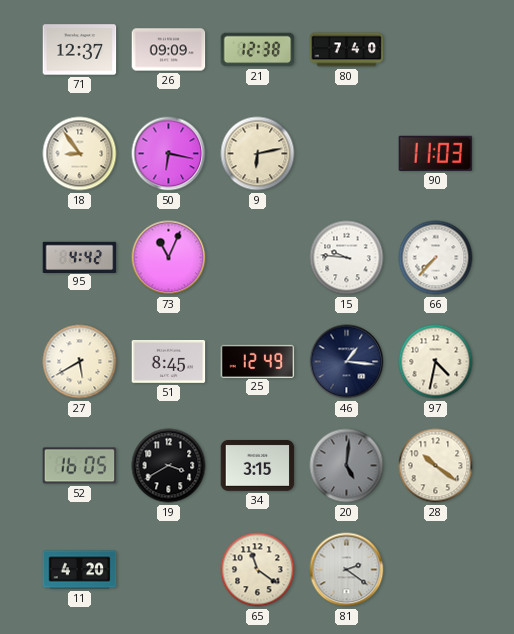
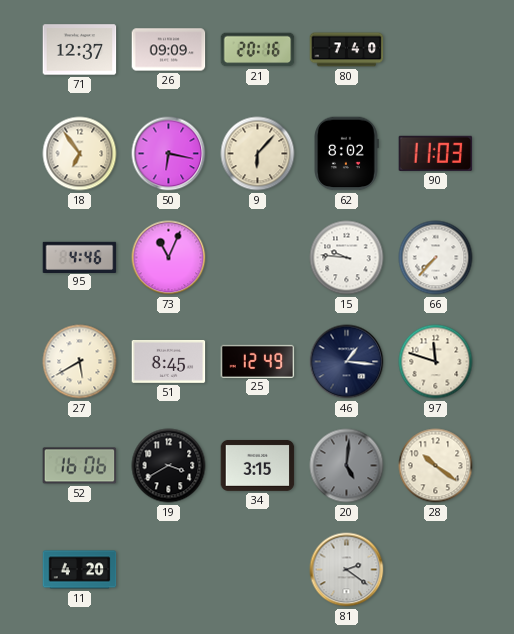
21: 12:38 -> 20:16 (258, 50)
18: 8:54 -> 6:54 (80, 154)
9: 6:13 -> 6:07 (258, 154)
62: none -> 8:02 (346, 154)
95: 4:42 -> 4:46 (80, 257)
97: 4:32 -> 11:48 (436, 362)
52: 16:05 -> 16:06 (80, 466)
65: 11:21 -> none (258, 570)
